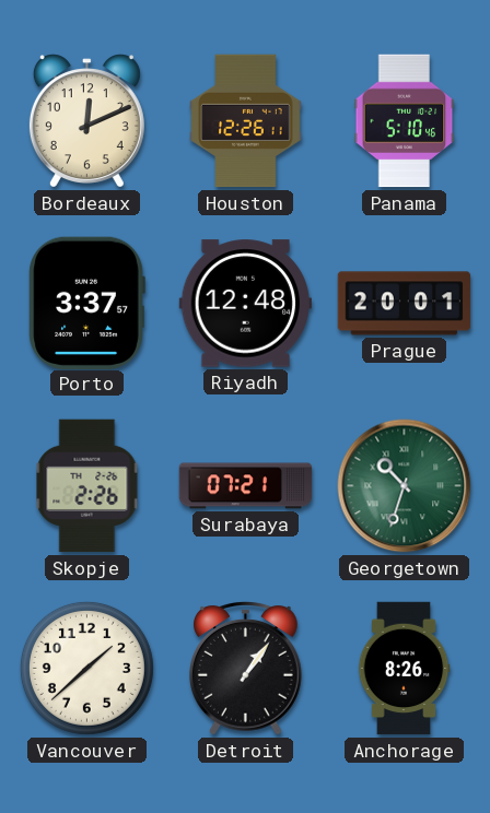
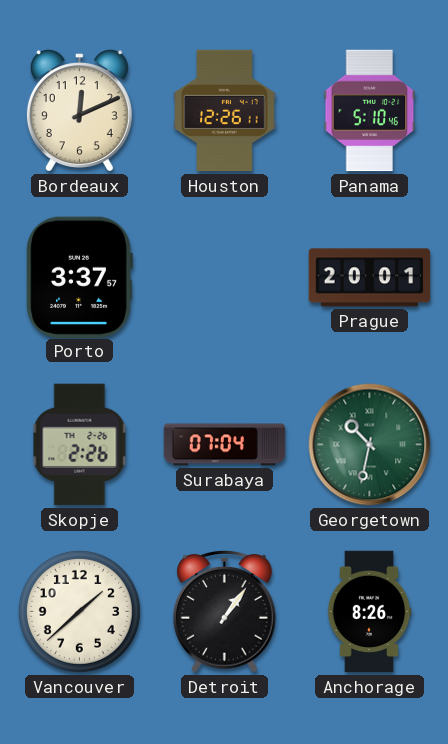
Riyadh: 12:48 -> none (246, 304)
Surabaya: 07:21 -> 07:04 (225, 445)
Georgetown: 10:33 -> 10:32 (370, 445)
